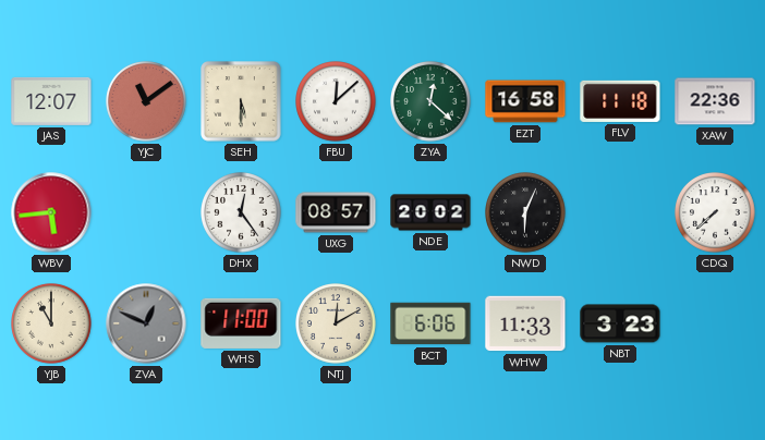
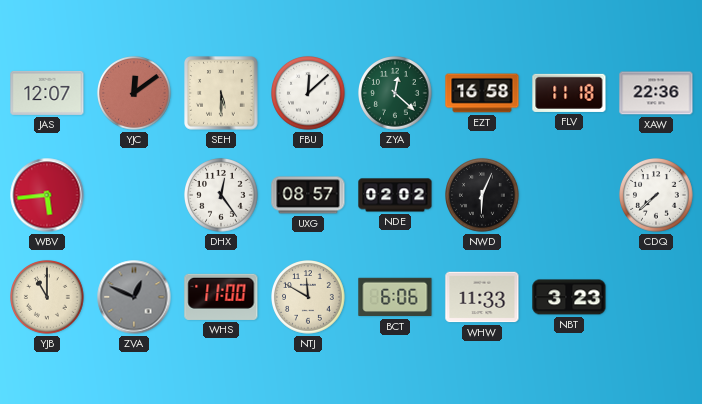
YJC: 11:09 -> 12:09 (134, 93)
NDE: 20:02 -> 02:02 (395, 195)
NTJ: 12:10 -> 11:50 (308, 297)
